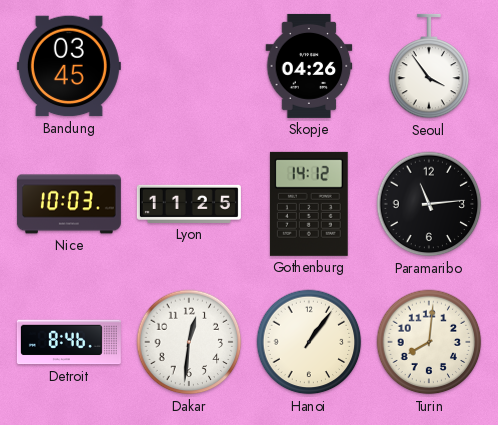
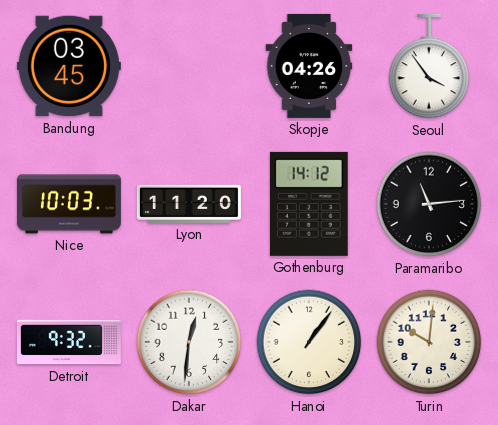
Lyon: 11:25 -> 11:20 (189, 204)
Detroit: 8:46 -> 9:32 (69, 342)
Turin: 8:01 -> 10:01 (429, 342)
